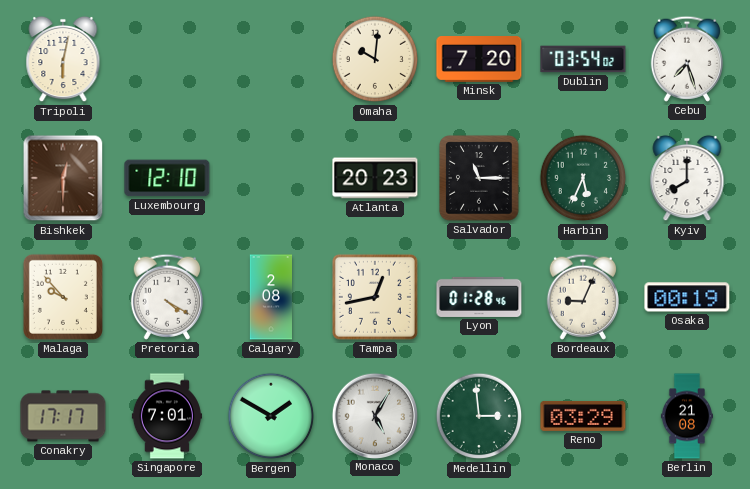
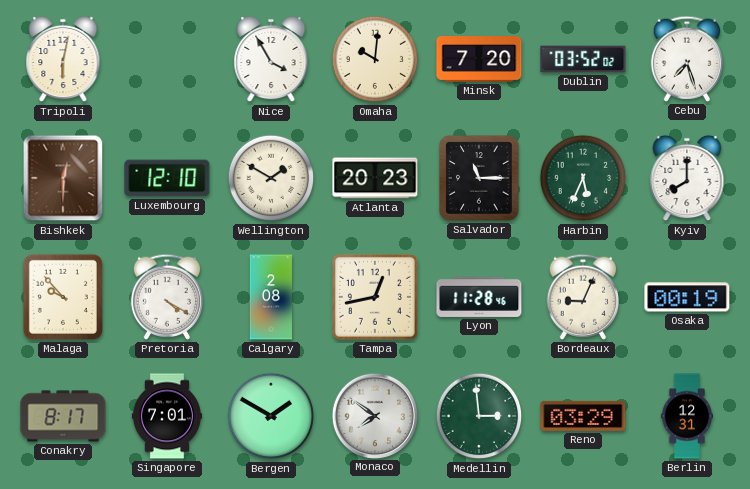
Nice: none -> 3:55 (271, 59)
Dublin: 03:54 -> 03:52 (583, 59)
Wellington: none -> 1:50 (271, 178)
Lyon: 01:28 -> 11:28 (479, 297)
Conakry: 17:17 -> 8:17 (63, 416)
Monaco: 5:05 -> 7:51 (374, 415)
Berlin: 21:08 -> 12:31 (686, 416)
